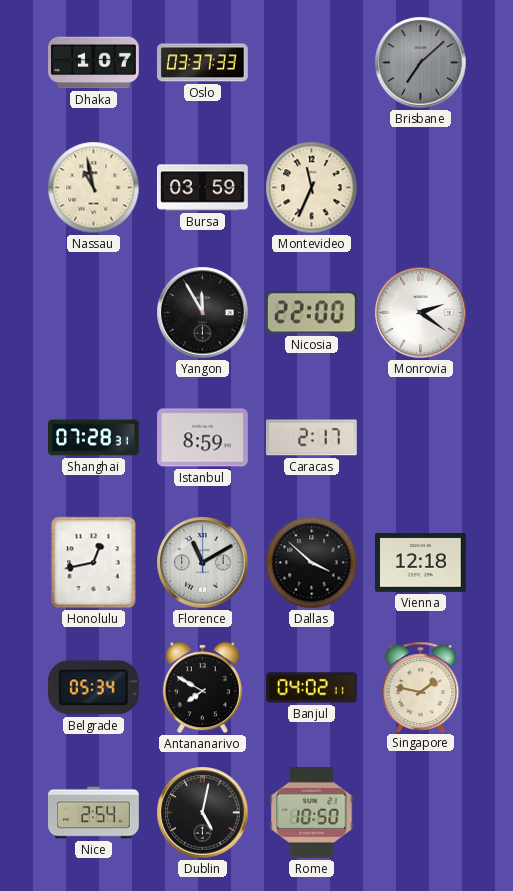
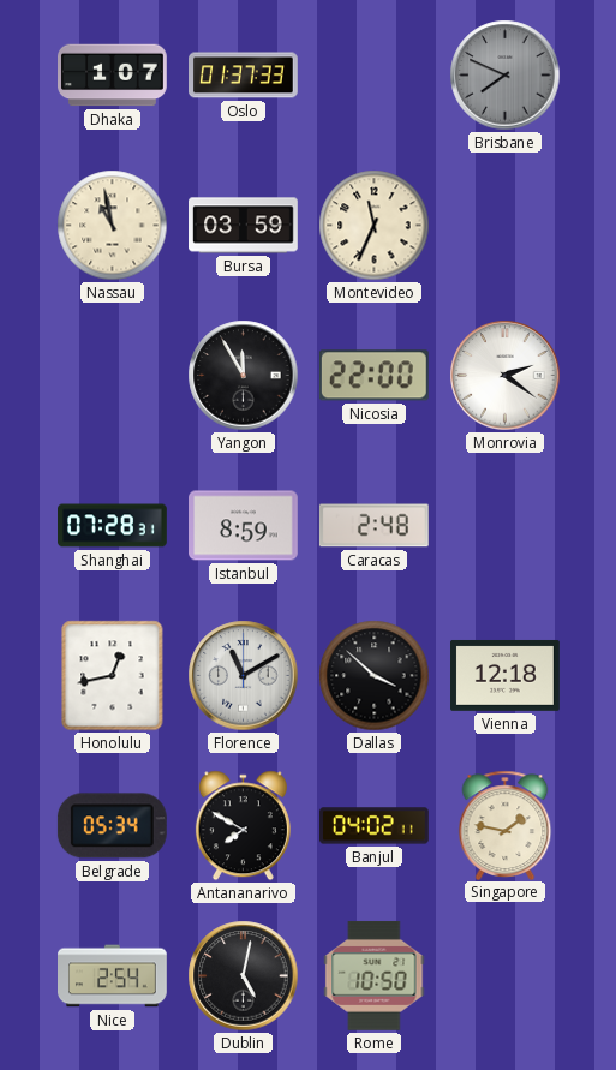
Oslo: 03:37 -> 01:37 (244, 76)
Brisbane: 7:08 -> 7:49 (506, 76)
Caracas: 2:17 -> 2:48 (373, 526)
